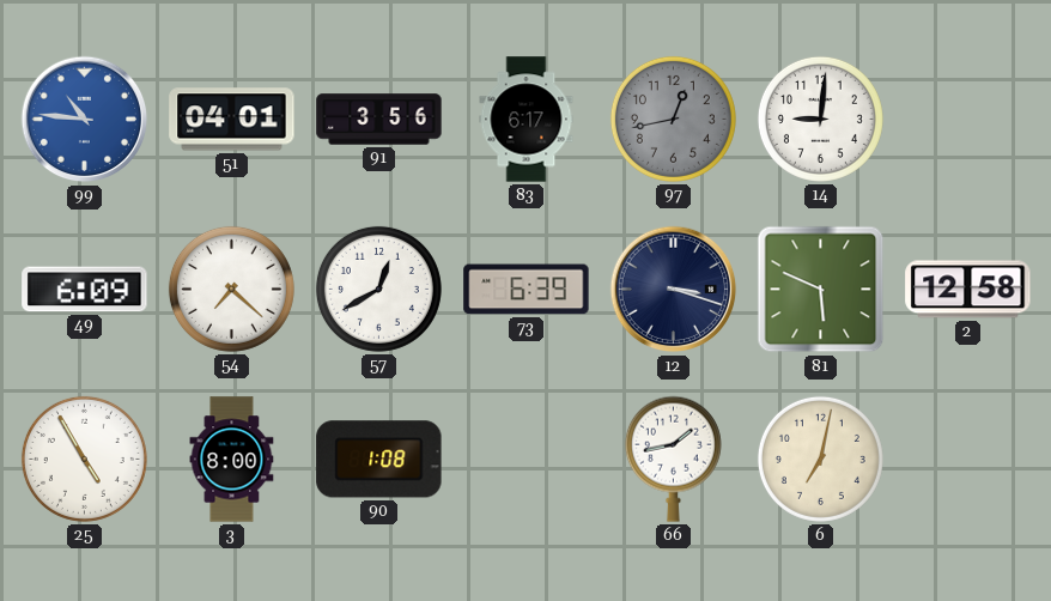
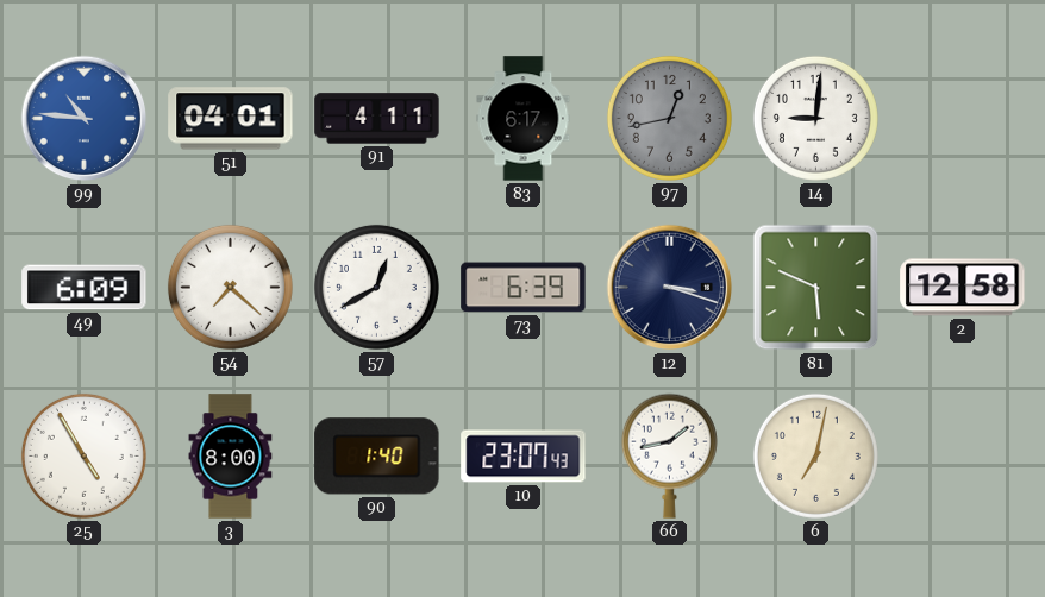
91: 3:56 -> 4:11 (377, 119)
90: 1:08 -> 1:40 (377, 457)
10: none -> 23:07 (524, 457)
